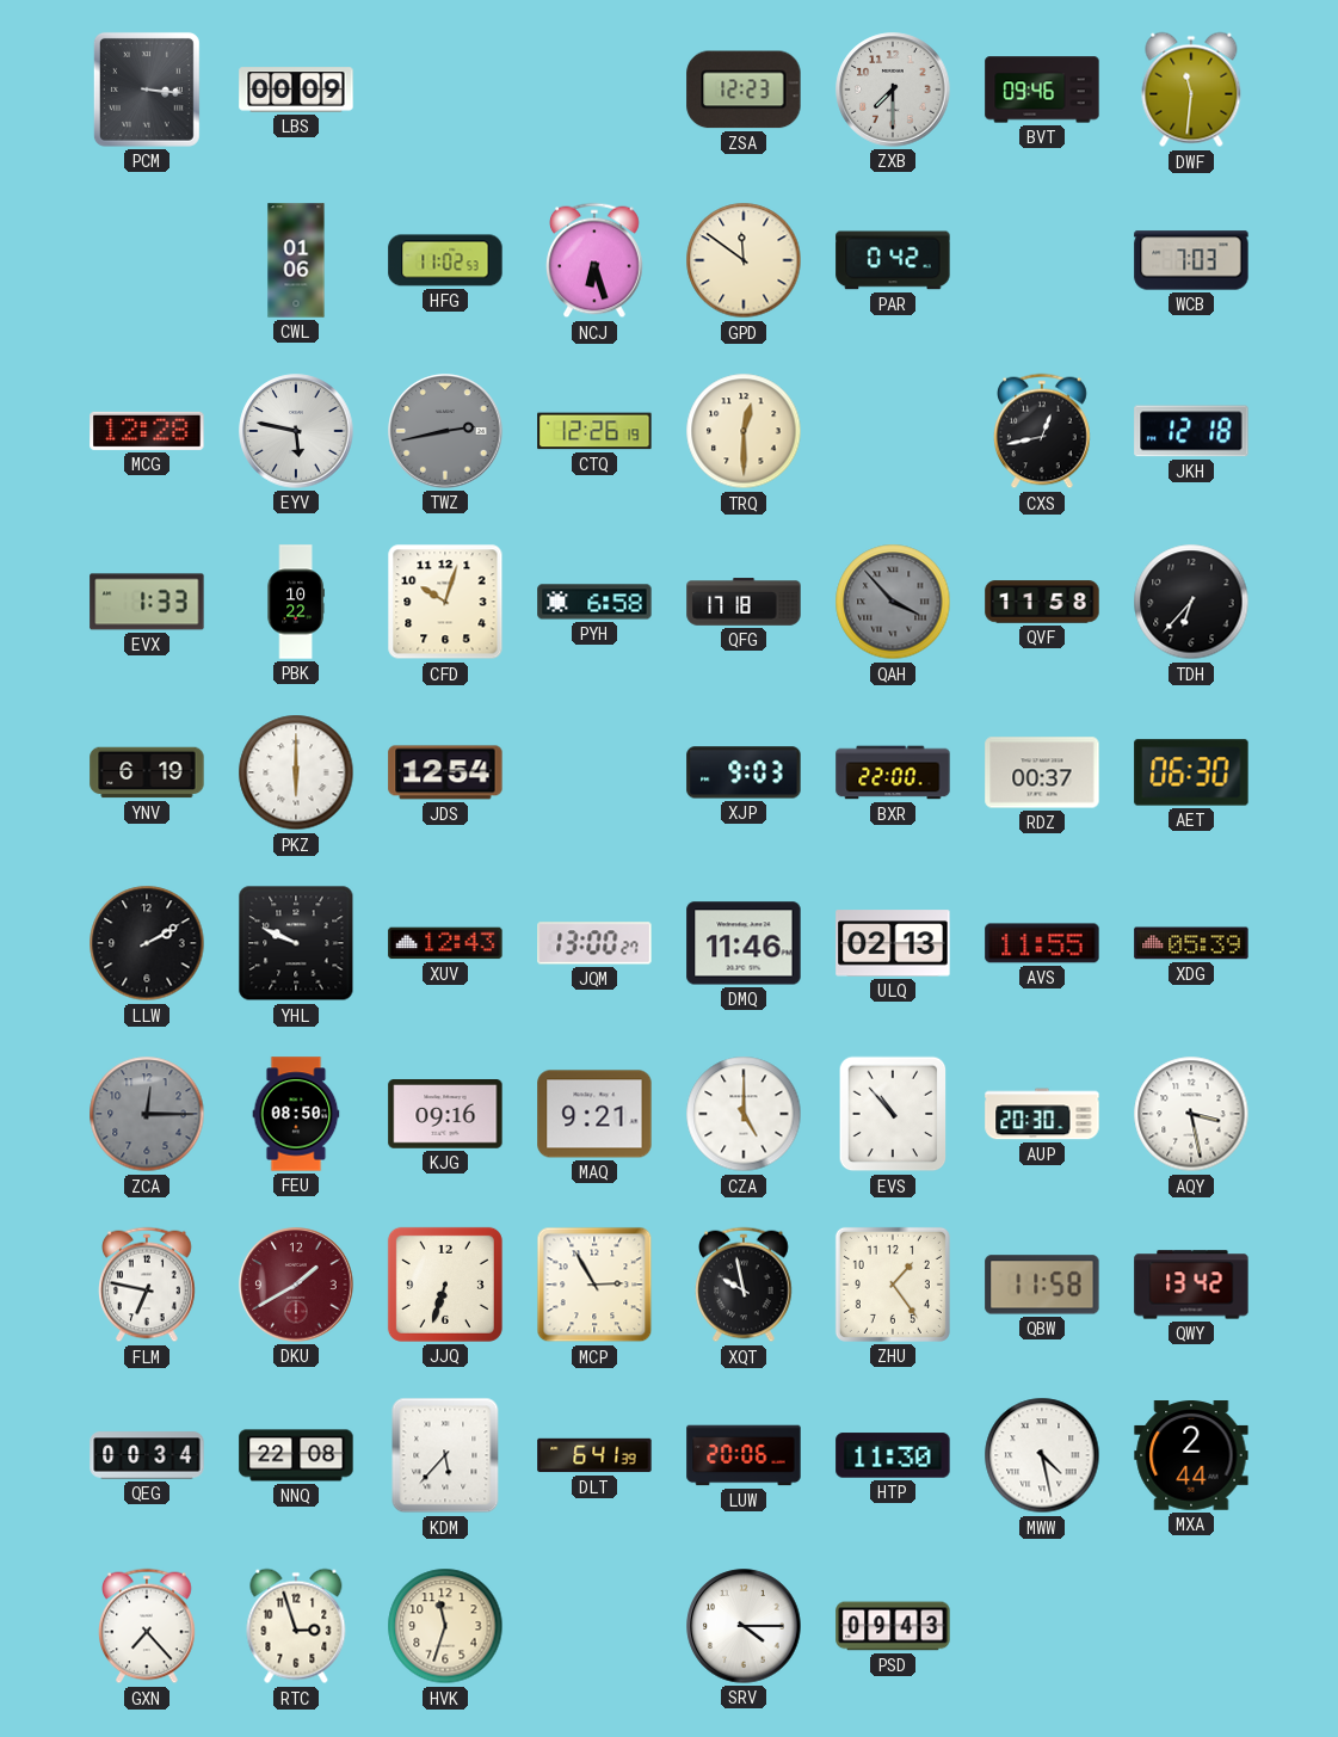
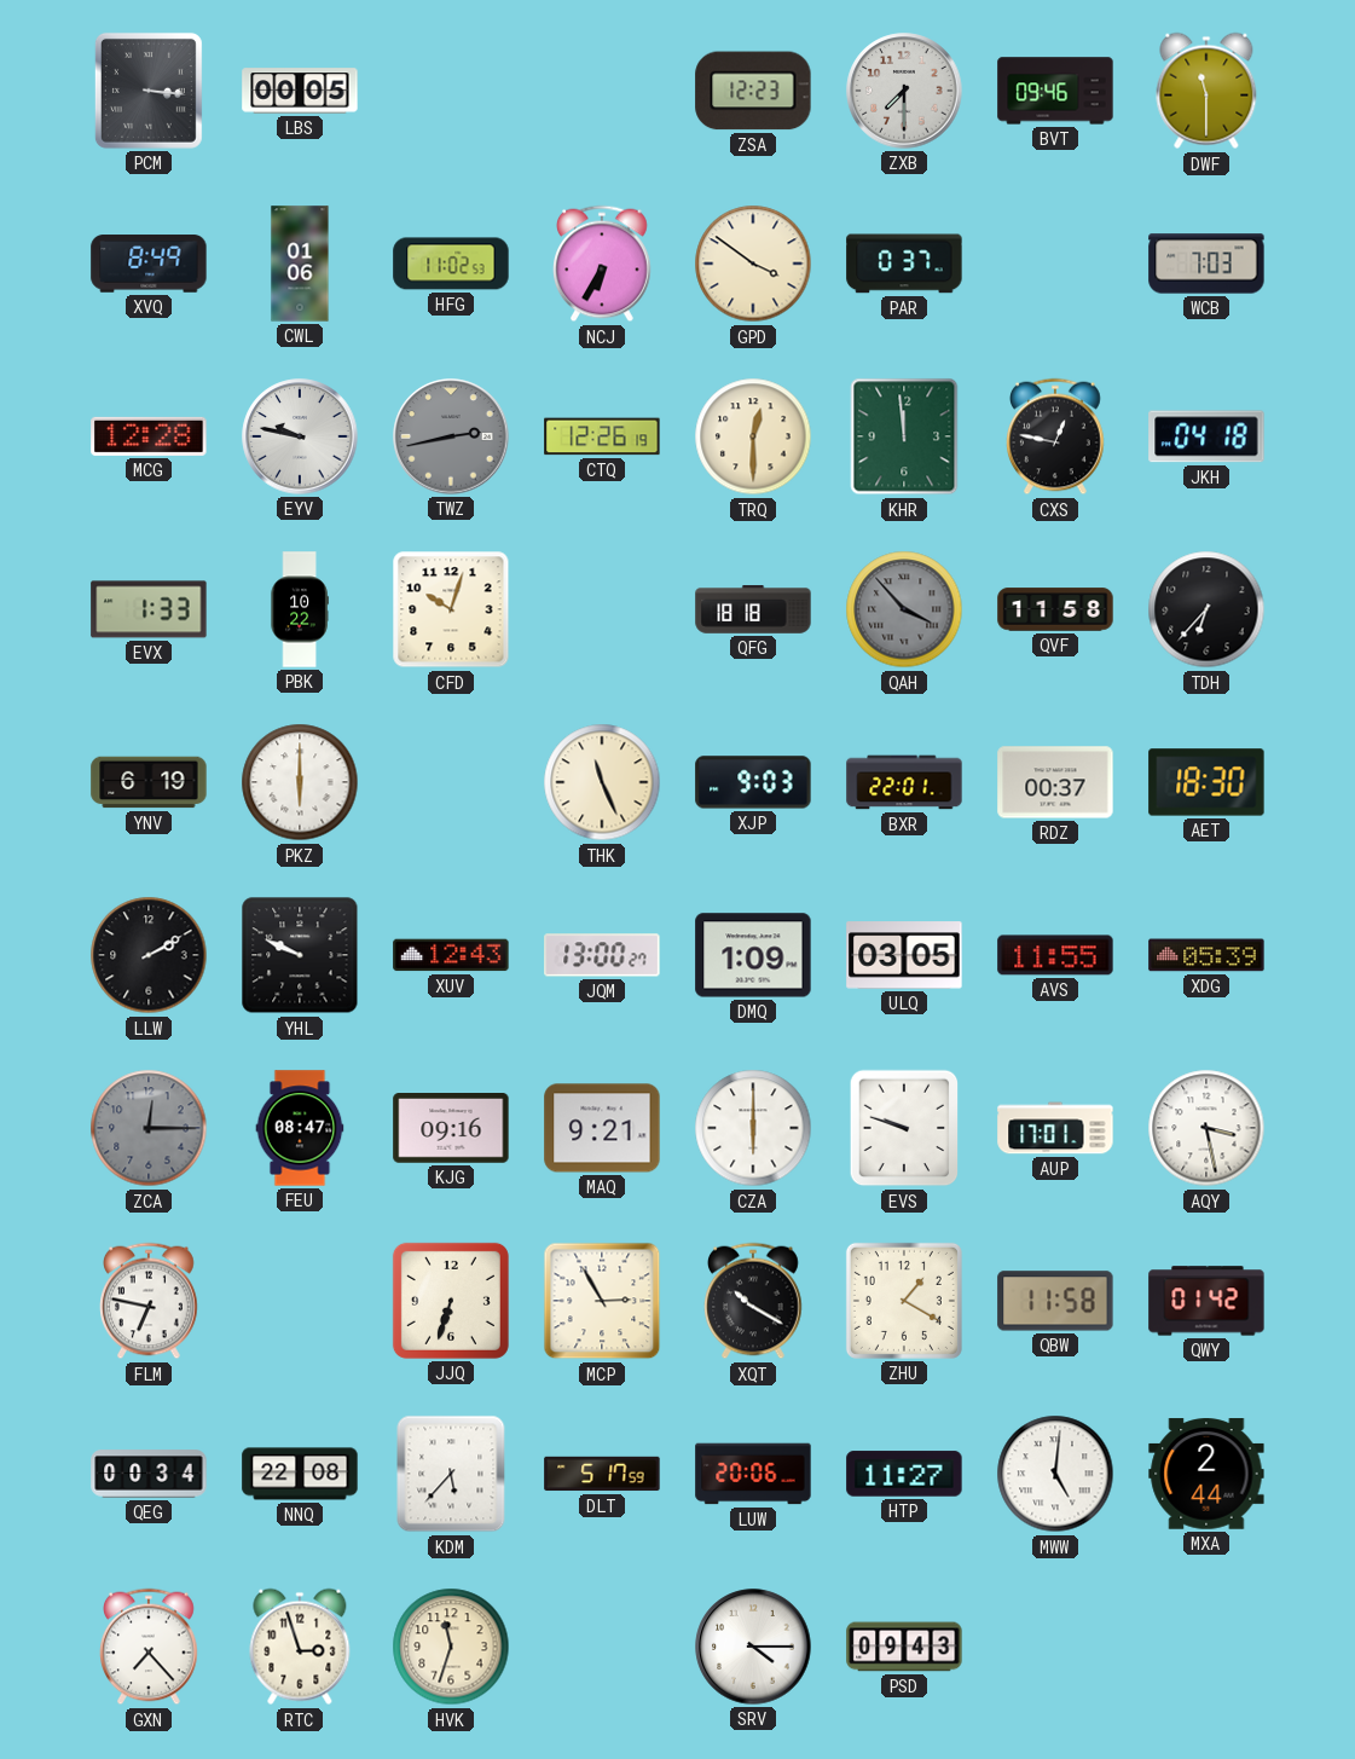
LBS: 00:09 -> 00:05 (300, 91)
DWF: 11:31 -> 11:30 (1206, 91)
XVQ: none -> 8:49 (149, 264)
NCJ: 6:27 -> 6:35 (603, 264)
GPD: 11:51 -> 3:51 (753, 264)
PAR: 0:42 -> 0:37 (904, 264)
EYV: 5:47 -> 9:47 (300, 436)
KHR: none -> 11:59 (904, 436)
CXS: 12:43 -> 12:47 (1056, 436)
JKH: 12:18 -> 04:18 (1206, 436)
PYH: 6:58 -> none (594, 602)
QFG: 17:18 -> 18:18 (753, 609)
JDS: 12:54 -> none (445, 772)
THK: none -> 11:26 (602, 782)
BXR: 22:00 -> 22:01 (904, 782)
AET: 06:30 -> 18:30 (1206, 782)
DMQ: 11:46 -> 1:09 (753, 955)
ULQ: 02:13 -> 03:05 (904, 955)
FEU: 08:50 -> 08:47 (300, 1128)
CZA: 5:00 -> 6:00 (753, 1128)
EVS: 10:53 -> 9:48 (904, 1128)
AUP: 20:30 -> 17:01 (1055, 1128)
DKU: 1:40 -> none (296, 1285)
XQT: 9:58 -> 10:20 (754, 1301)
ZHU: 1:24 -> 1:20 (904, 1301)
QWY: 13:42 -> 01:42 (1206, 1301)
DLT: 6:41 -> 5:17 (602, 1474)
HTP: 11:30 -> 11:27 (904, 1474)
MWW: 4:28 -> 5:01 (1055, 1474)
